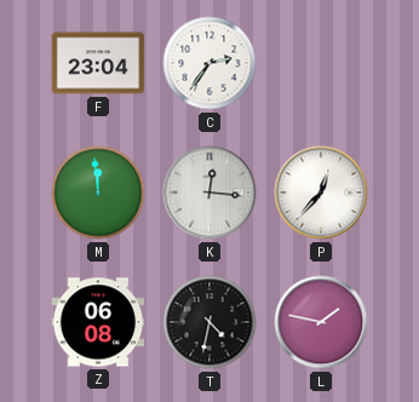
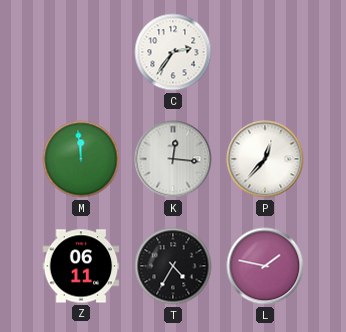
F: 23:04 -> none (98, 63)
Z: 06:08 -> 06:11 (81, 266)
T: 4:32 -> 4:35 (173, 266)
